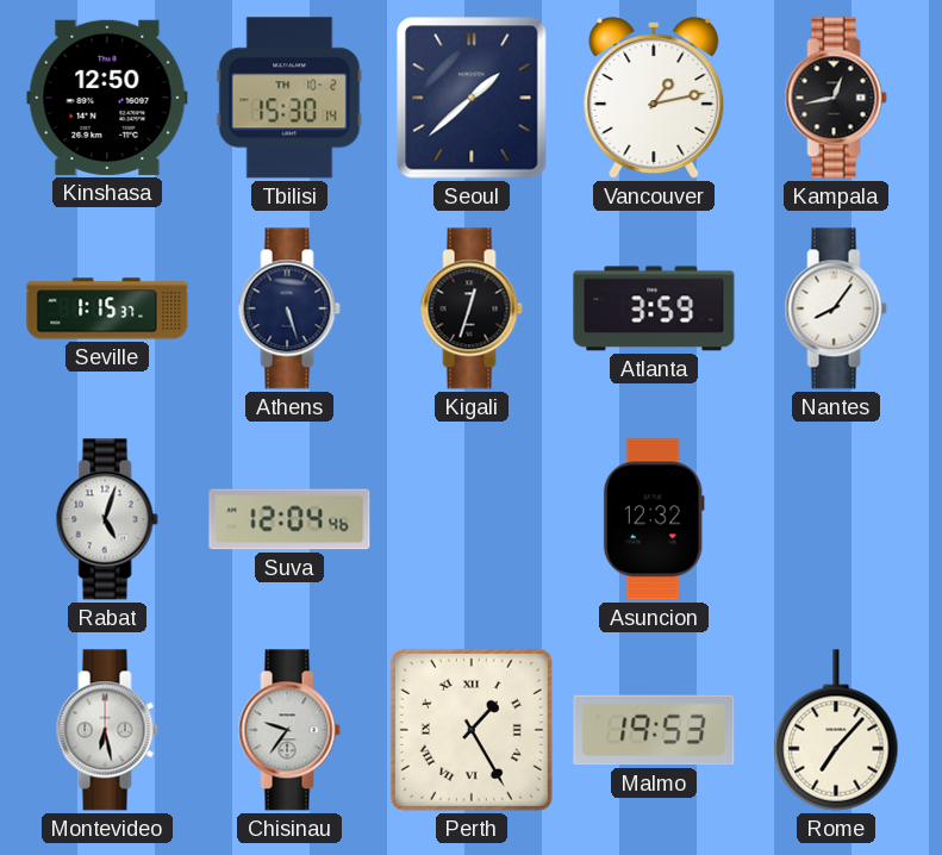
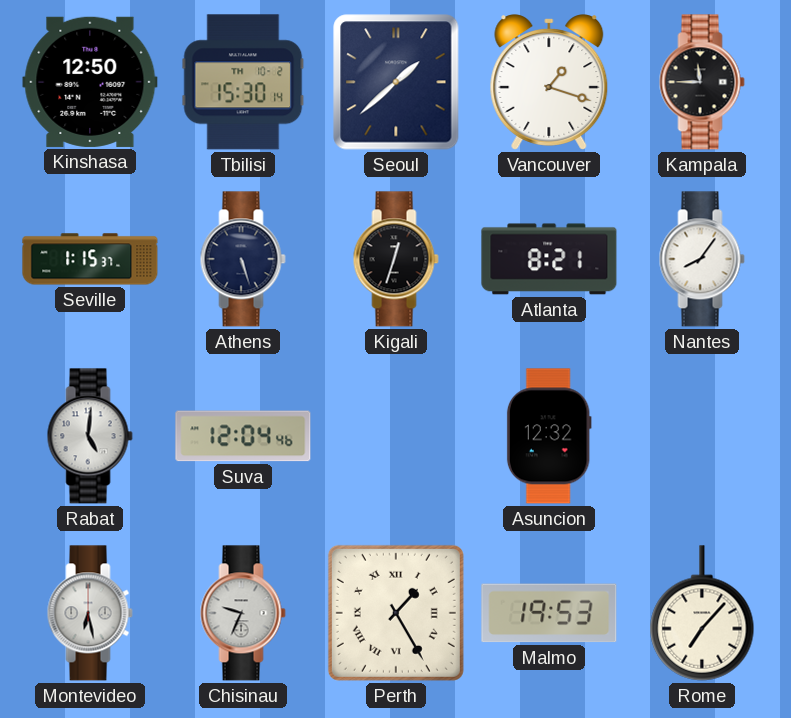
Vancouver: 1:13 -> 1:18 (549, 82)
Kampala: 12:43 -> 11:45 (702, 82)
Atlanta: 3:59 -> 8:21 (549, 259)
Rabat: 5:03 -> 5:01 (90, 436)
Chisinau: 9:36 -> 9:34 (243, 613)
